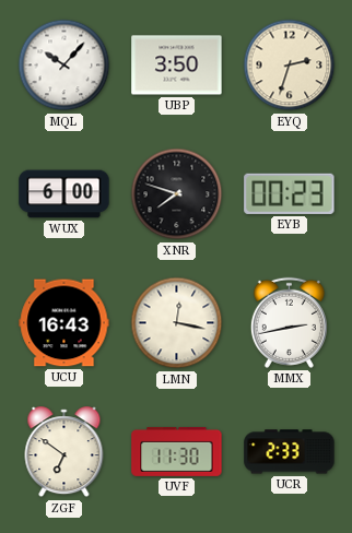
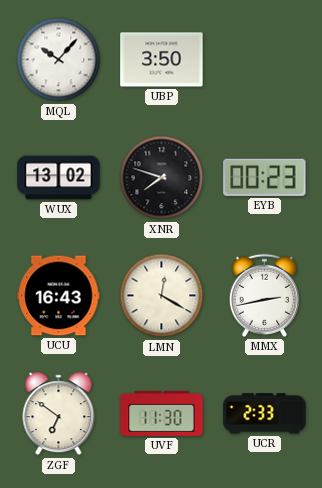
EYQ: 2:33 -> none (290, 66)
WUX: 6:00 -> 13:02 (59, 178)
LMN: 12:17 -> 12:20 (162, 296)
